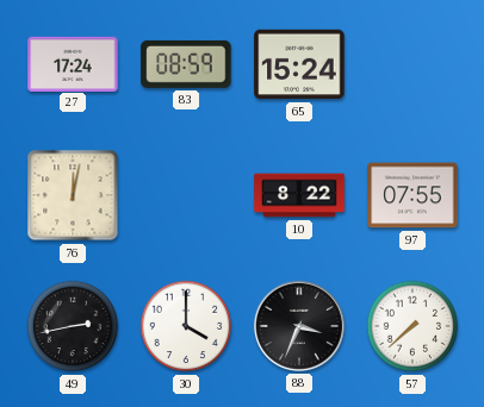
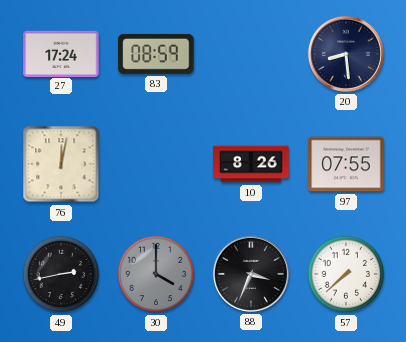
65: 15:24 -> none (299, 64)
20: none -> 8:29 (346, 54)
10: 8:22 -> 8:26 (251, 164)
30 dial: white -> grey (156, 274)
